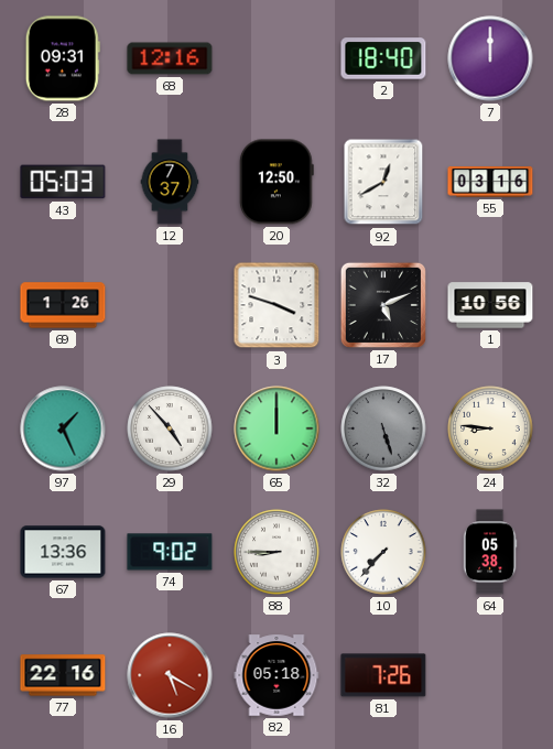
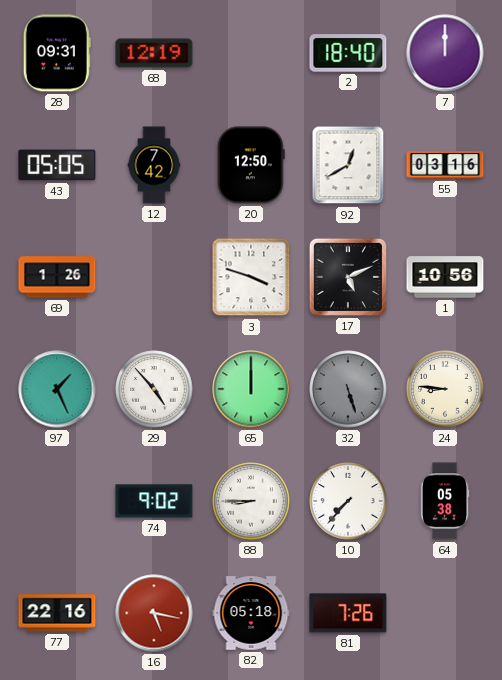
68: 12:16 -> 12:19 (154, 53)
43: 05:03 -> 05:05 (57, 165)
12: 7:37 -> 7:42 (154, 165)
67: 13:36 -> none (63, 552)
16: 5:20 -> 5:17 (154, 613)
